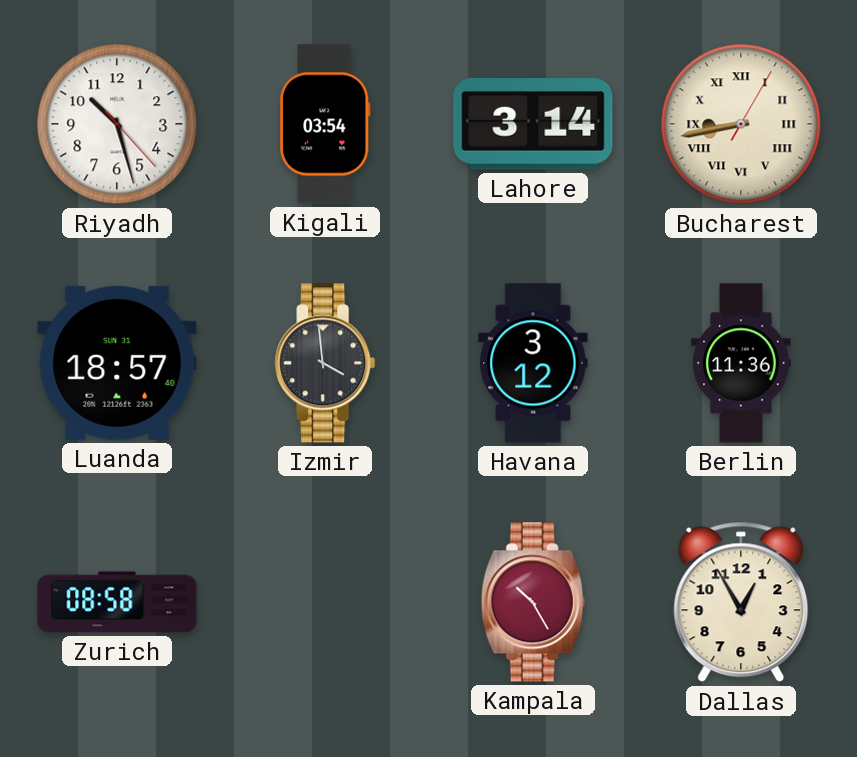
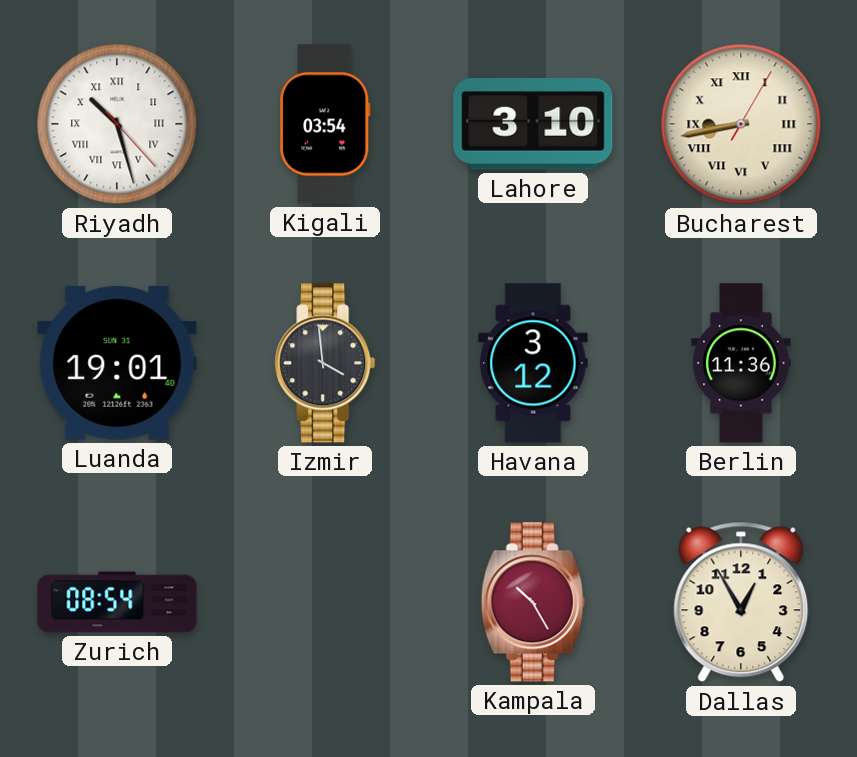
Riyadh numerals: Arabic -> Roman (117, 124)
Lahore: 3:14 -> 3:10 (533, 125)
Luanda: 18:57 -> 19:01 (117, 363)
Zurich: 08:58 -> 08:54 (117, 602)
